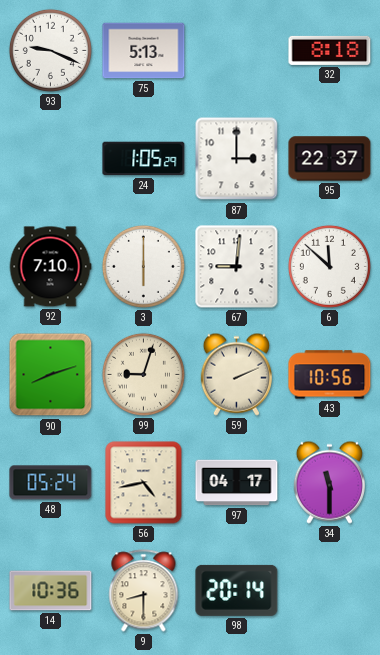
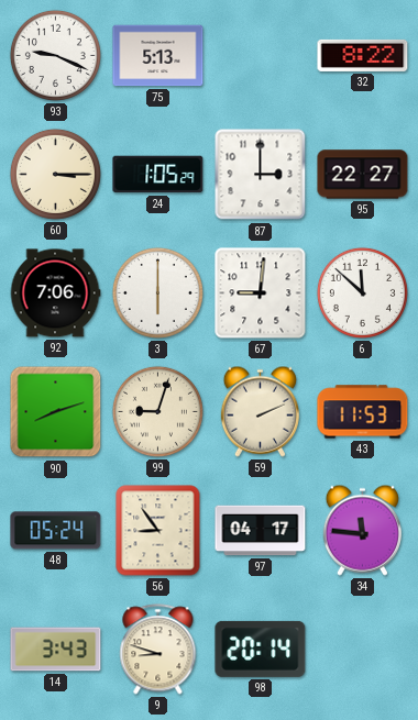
32: 8:18 -> 8:22 (363, 55)
60: none -> 3:15 (55, 174)
95: 22:37 -> 22:27 (363, 175)
92: 7:10 -> 7:06 (55, 293)
43: 10:56 -> 11:53 (363, 412)
56: 4:43 -> 8:54 (158, 531)
34: 11:30 -> 11:46 (362, 530)
14: 10:36 -> 3:43 (56, 650)
9: 8:30 -> 8:48 (158, 650)
